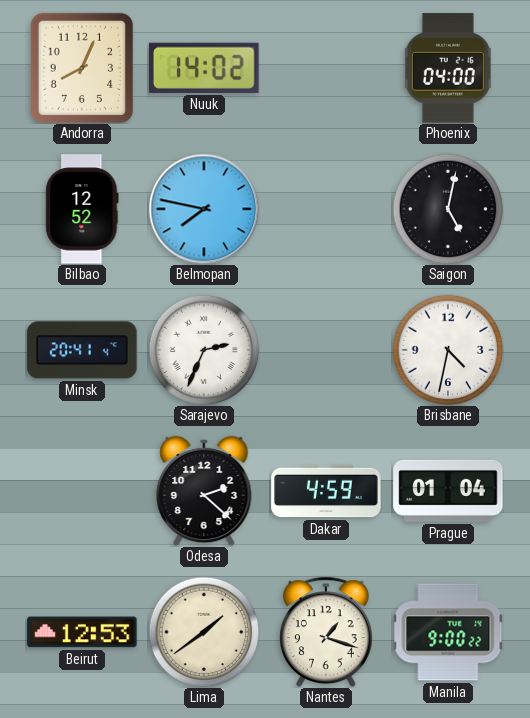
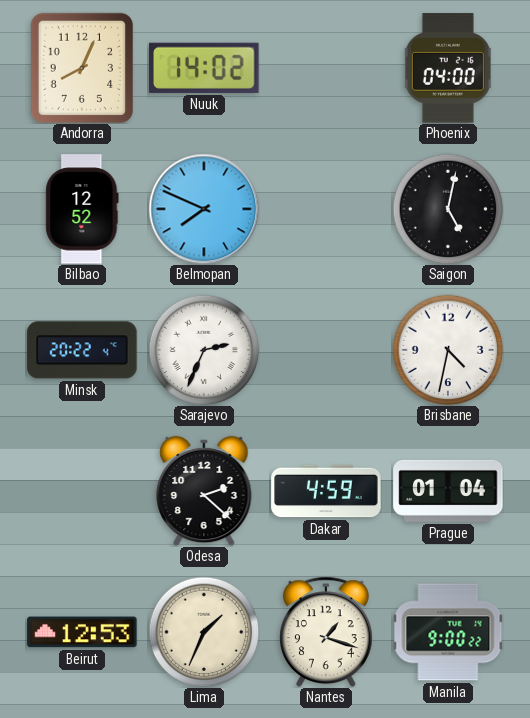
Belmopan: 7:47 -> 7:49 (204, 209)
Minsk: 20:41 -> 20:22 (82, 350)
Lima: 1:39 -> 1:34 (204, 632)
